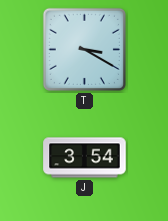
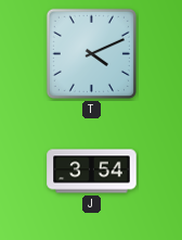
T: 3:20 -> 4:11 (91, 53)
